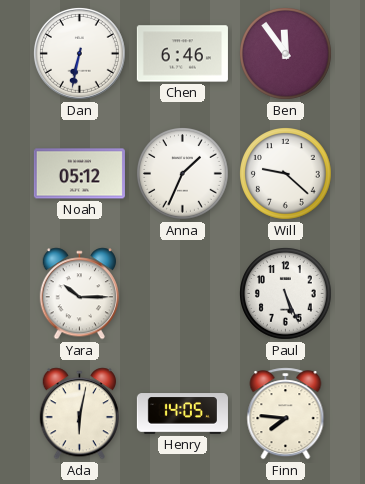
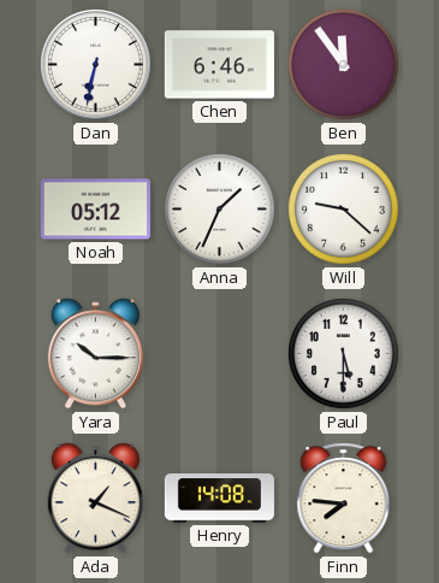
Paul: 5:26 -> 5:30 (344, 354)
Ada: 6:02 -> 1:19 (95, 499)
Henry: 14:05 -> 14:08 (219, 499)
